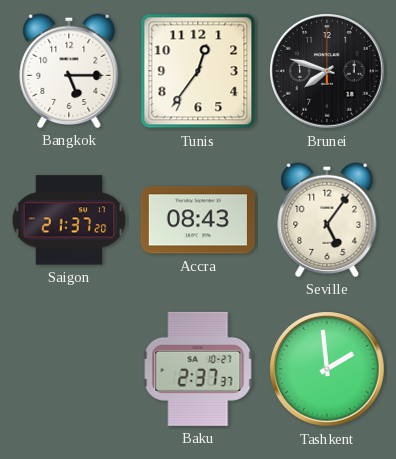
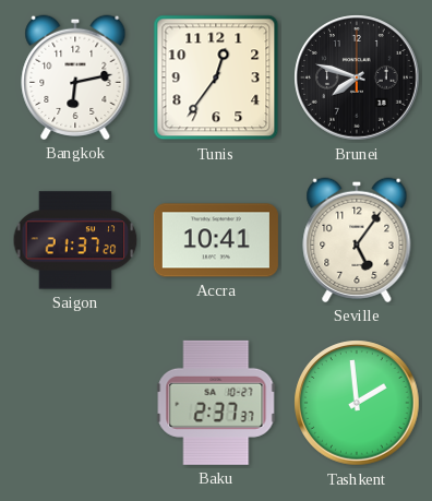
Bangkok: 5:15 -> 6:13 (75, 77)
Accra: 08:43 -> 10:41 (216, 240)
